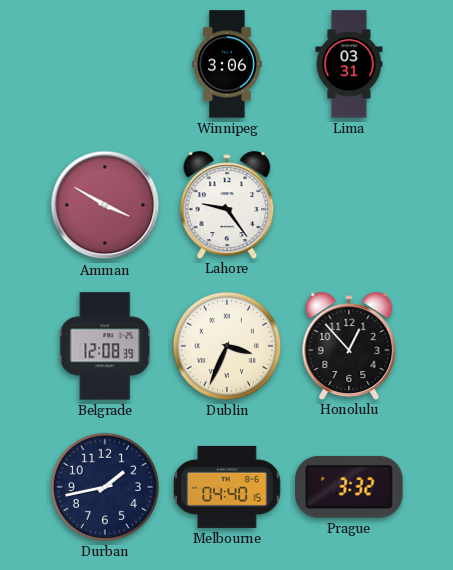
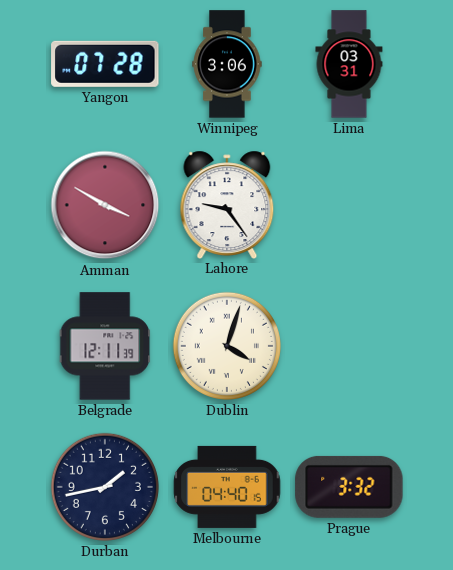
Yangon: none -> 07:28 (105, 64)
Belgrade: 12:08 -> 12:11 (105, 346)
Dublin: 3:34 -> 4:03 (227, 346)
Honolulu: 12:53 -> none (349, 345)
